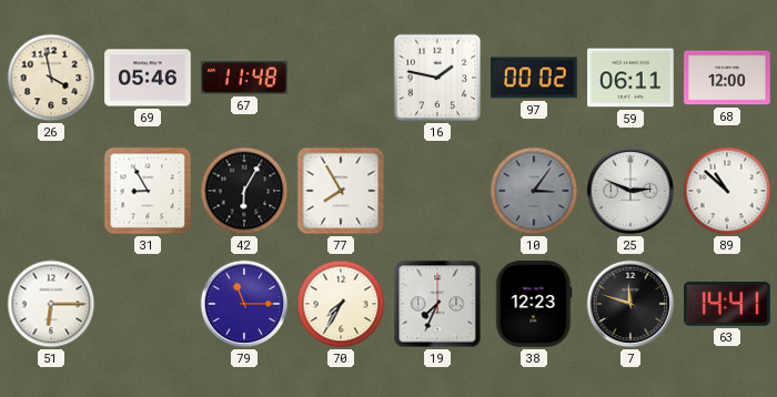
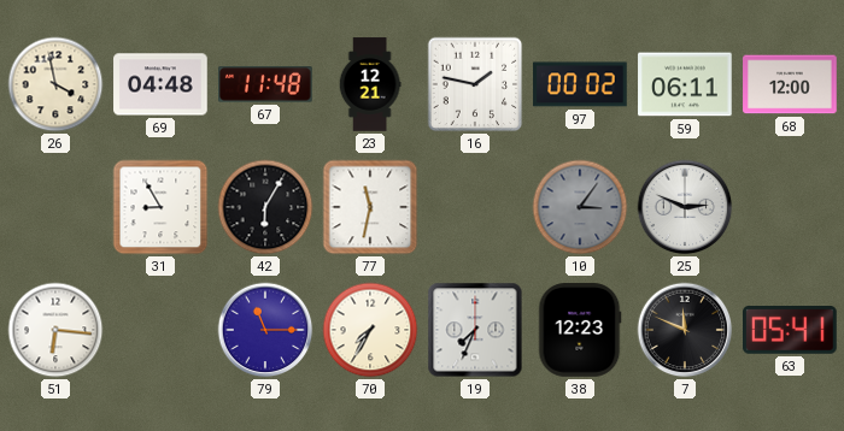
69: 05:46 -> 04:48 (160, 84)
23: none -> 12:21 (370, 84)
77: 7:55 -> 11:32 (370, 207)
89: 10:52 -> none (727, 191)
51: 6:15 -> 6:16 (55, 330)
7: 11:48 -> 11:49 (685, 330)
63: 14:41 -> 05:41 (791, 331)
